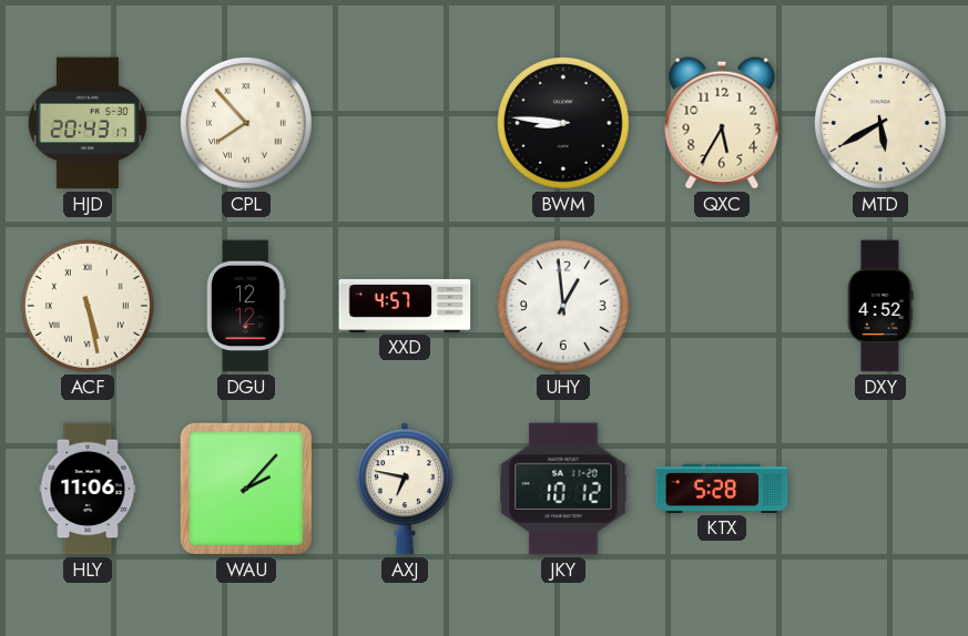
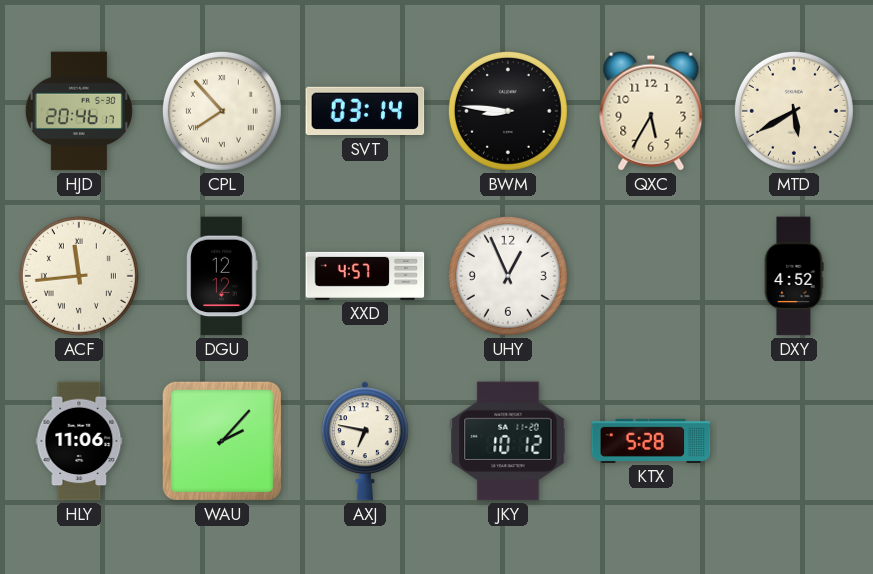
HJD: 20:43 -> 20:46 (79, 111)
SVT: none -> 03:14 (365, 111)
ACF: 5:28 -> 11:44 (79, 276)
UHY: 12:59 -> 12:56 (508, 276)
